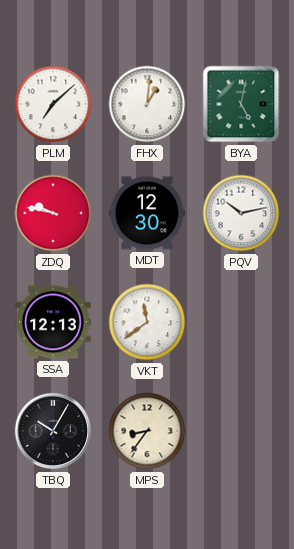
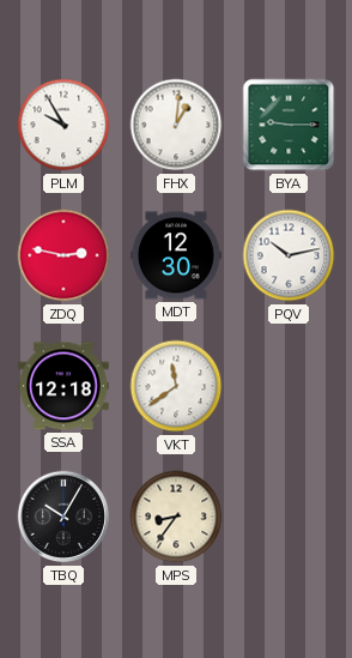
PLM: 7:08 -> 9:55 (63, 125)
BYA: 5:02 -> 9:15 (289, 125)
ZDQ: 9:47 -> 2:47 (63, 255)
SSA: 12:13 -> 12:18 (65, 386)
